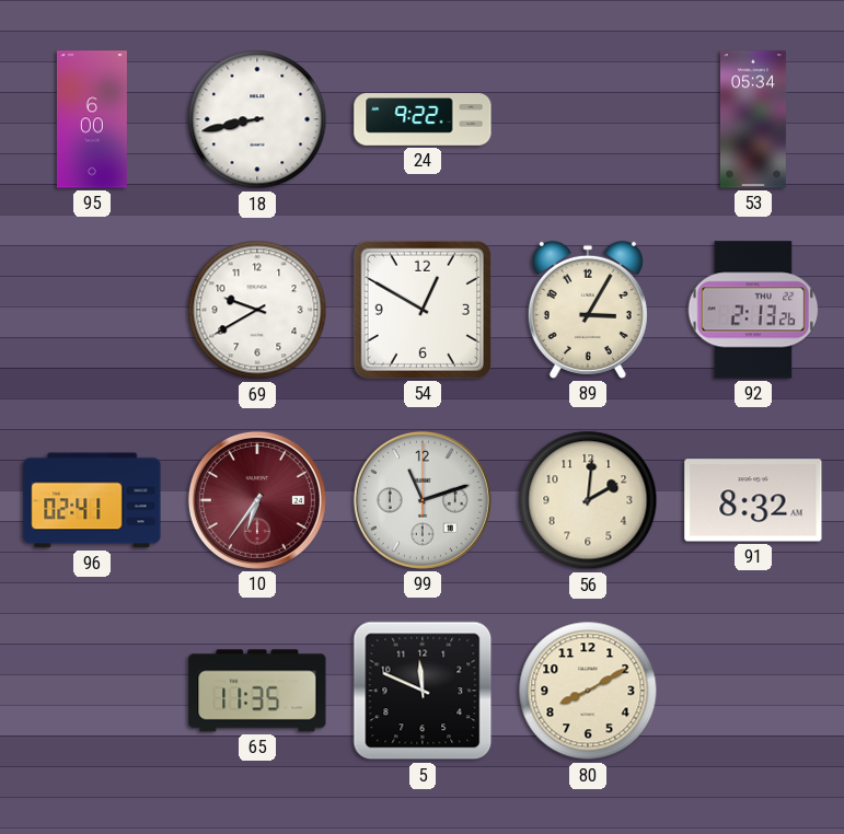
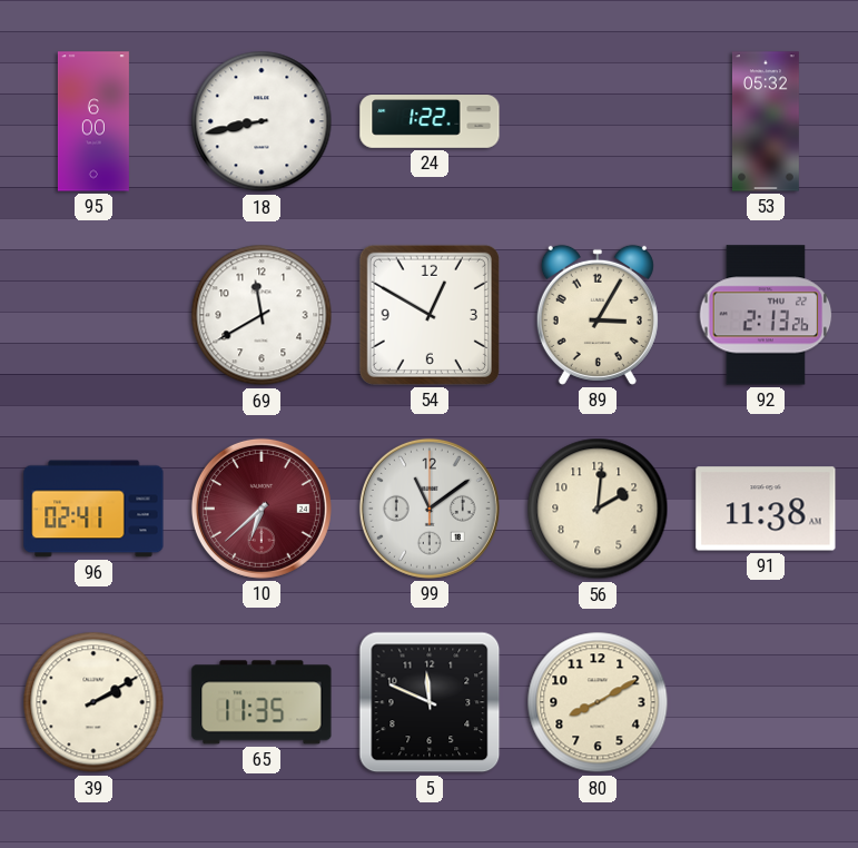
24: 9:22 -> 1:22 (430, 121)
53: 05:34 -> 05:32 (766, 121)
69: 9:40 -> 11:40 (262, 315)
10: 6:36 -> 6:38 (262, 509)
99: 11:12 -> 11:09 (430, 509)
91: 8:32 -> 11:38 (766, 509)
39: none -> 2:10 (93, 702)
